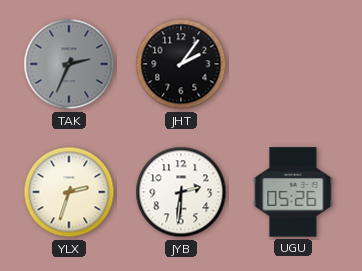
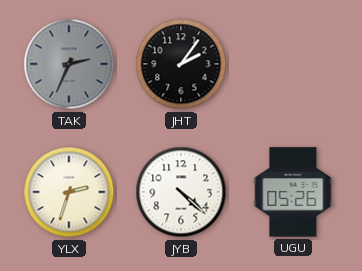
JYB: 2:31 -> 4:22 (181, 192)
